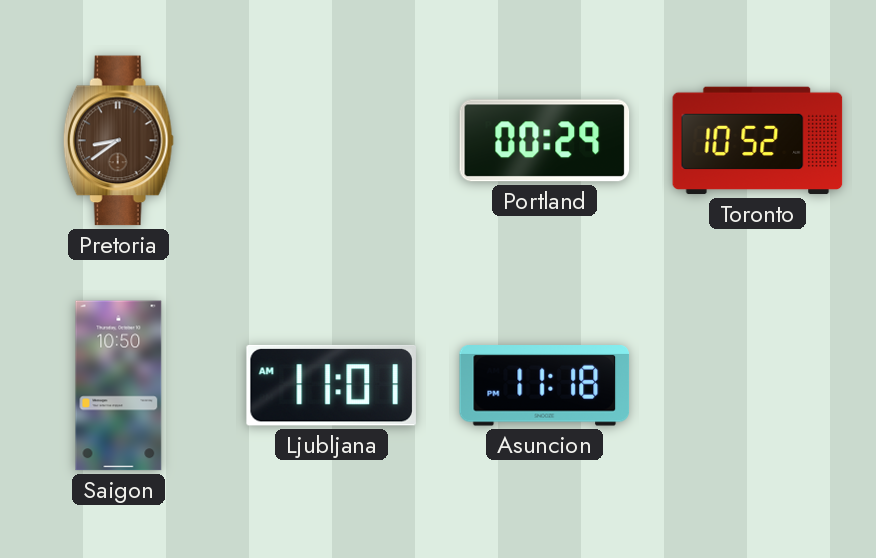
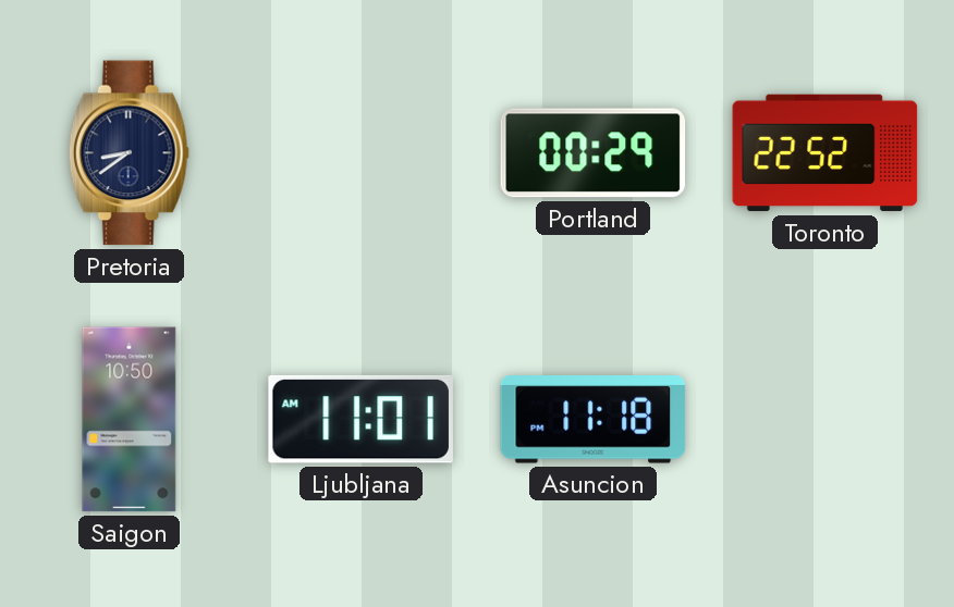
Pretoria dial: brown -> navy (129, 153)
Toronto: 10:52 -> 22:52 (825, 153)
